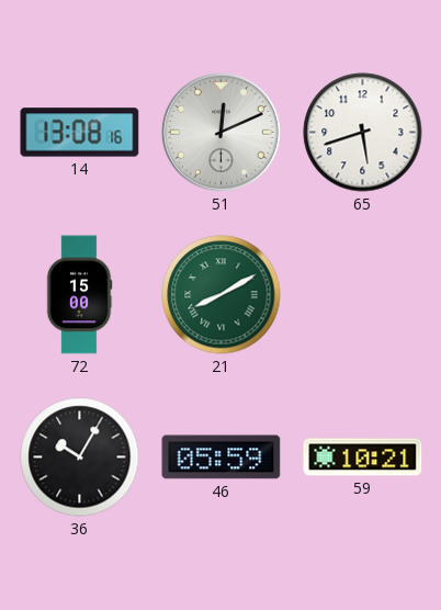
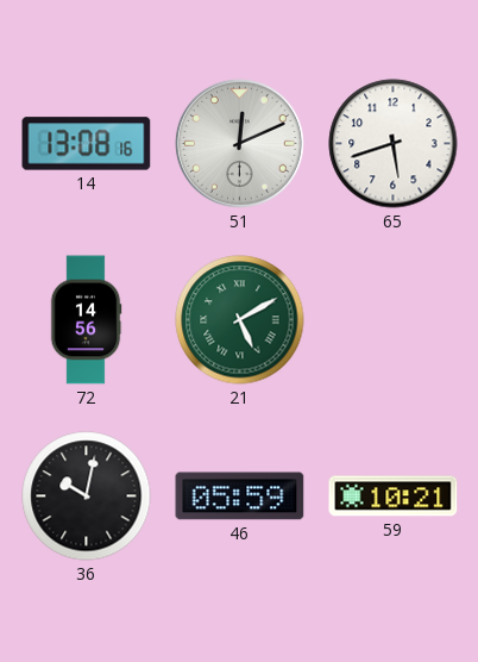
72: 15:00 -> 14:56 (86, 320)
21: 8:10 -> 5:10 (240, 320)
36: 10:05 -> 10:02 (87, 496)
